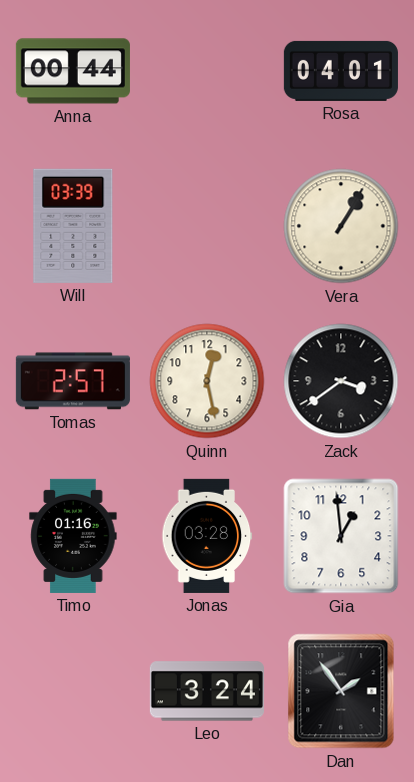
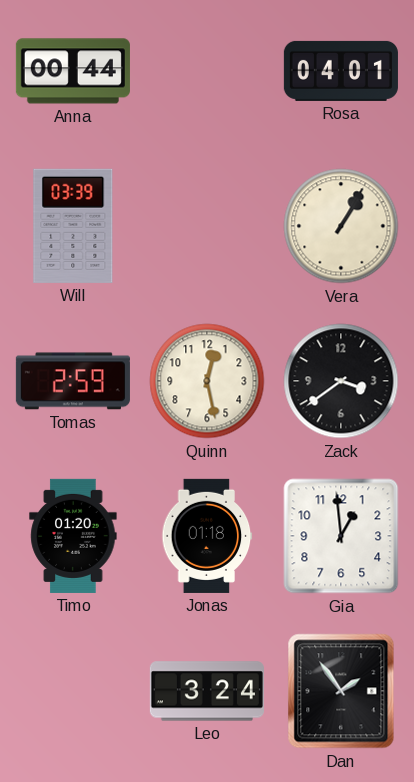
Tomas: 2:57 -> 2:59 (73, 381)
Timo: 01:16 -> 01:20 (73, 536)
Jonas: 03:28 -> 01:18 (207, 536)
